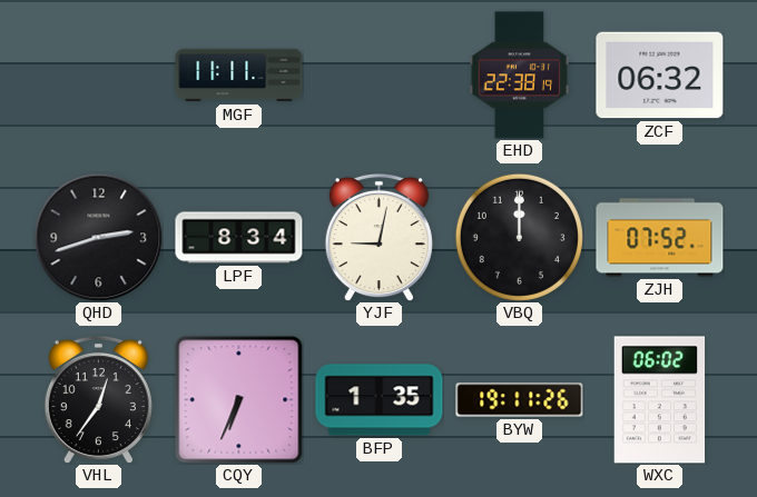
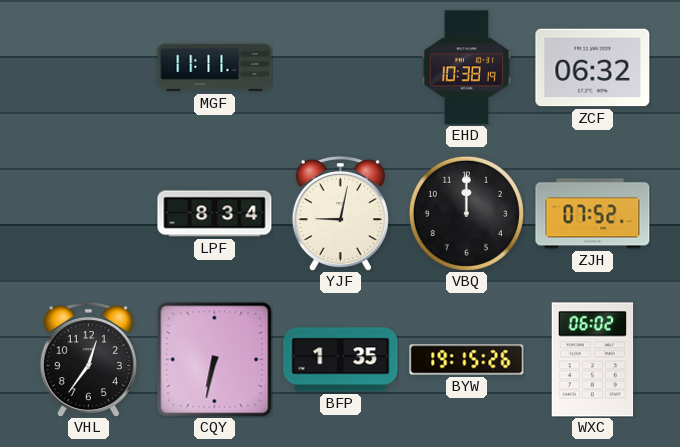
EHD: 22:38 -> 10:38 (467, 68)
QHD: 2:42 -> none (98, 237)
CQY: 6:34 -> 6:32 (215, 360)
BYW: 19:11 -> 19:15 (467, 360)
